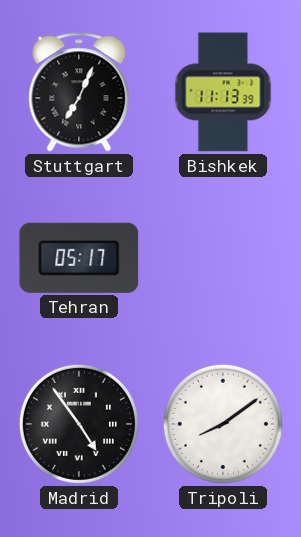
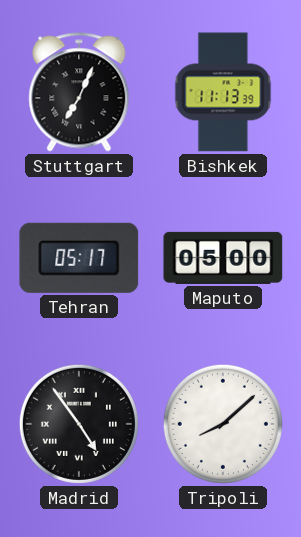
Maputo: none -> 05:00 (223, 258)
Tripoli: 8:09 -> 8:08 (223, 424)
